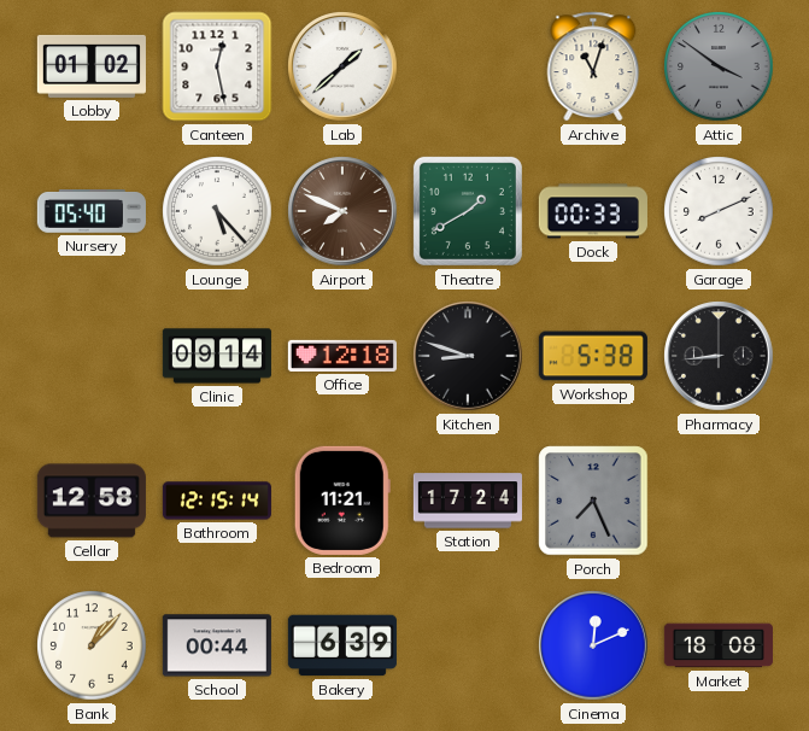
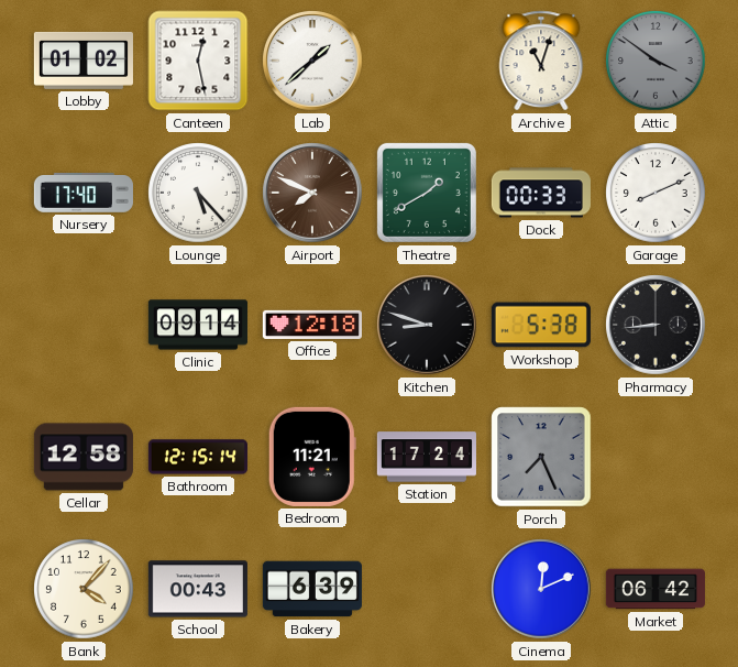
Nursery: 05:40 -> 17:40 (84, 194)
Bank: 1:07 -> 4:07 (84, 589)
School: 00:44 -> 00:43 (198, 589)
Market: 18:08 -> 06:42 (656, 589)
